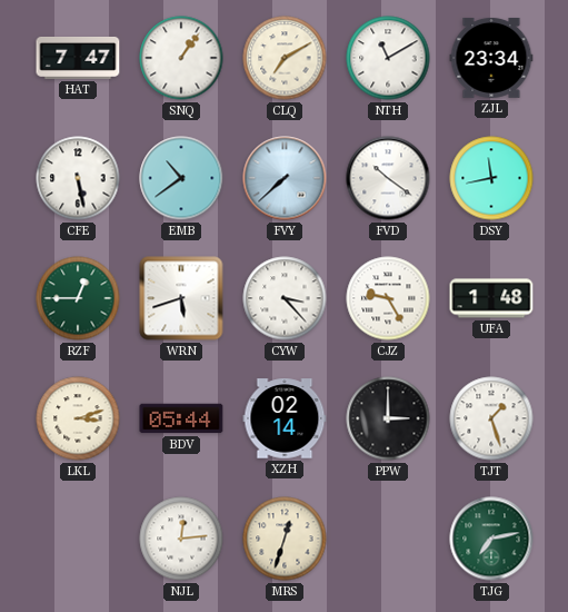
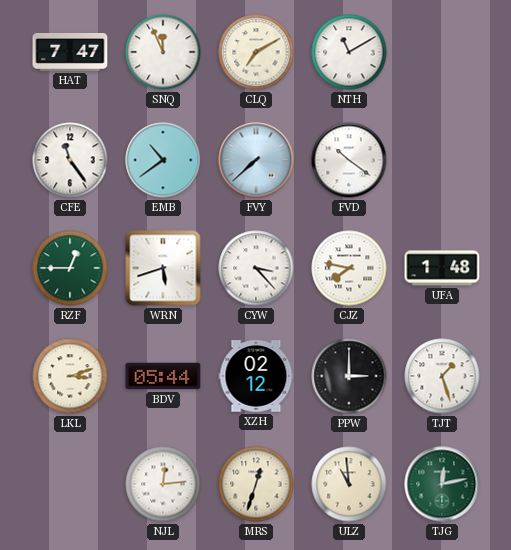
SNQ: 1:06 -> 11:56 (163, 52)
ZJL: 23:34 -> none (491, 58)
CFE: 5:28 -> 11:24 (70, 160)
DSY: 11:43 -> none (491, 178)
CJZ: 9:25 -> 7:47 (349, 268)
XZH: 02:14 -> 02:12 (256, 376)
ULZ: none -> 10:59 (349, 484)
TJG: 7:13 -> 12:13 (442, 484)
